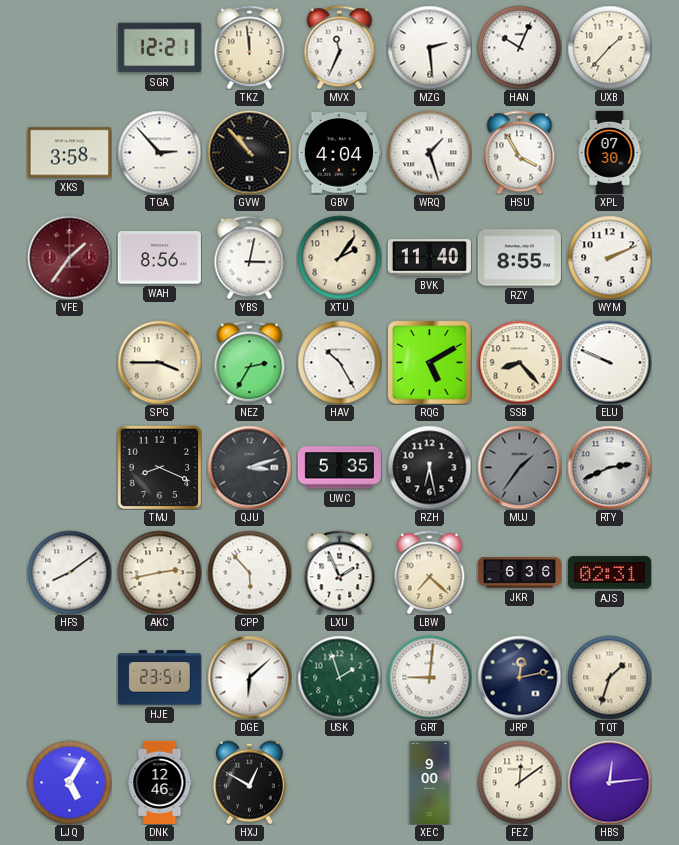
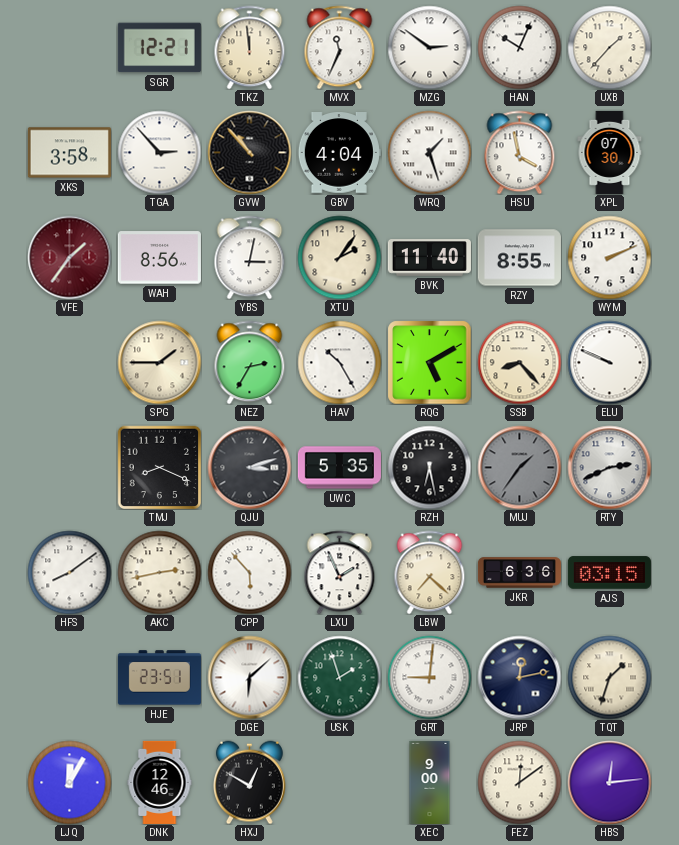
MZG: 2:29 -> 2:51 (429, 47)
HSU: 3:55 -> 3:58 (520, 152)
SPG: 3:45 -> 1:45 (159, 362)
AJS: 02:31 -> 03:15 (609, 573)
LJQ: 5:05 -> 12:05 (69, 782)
